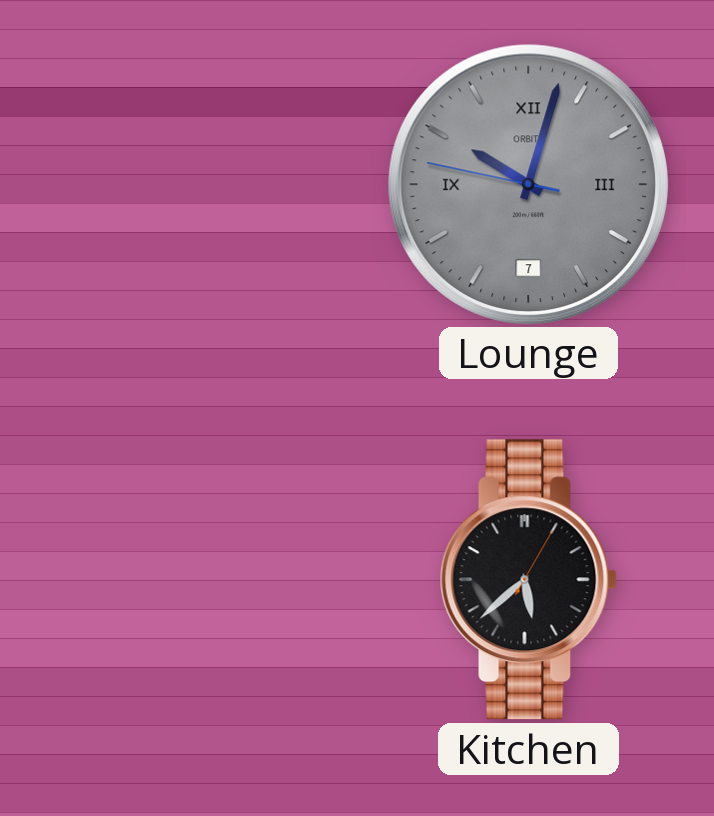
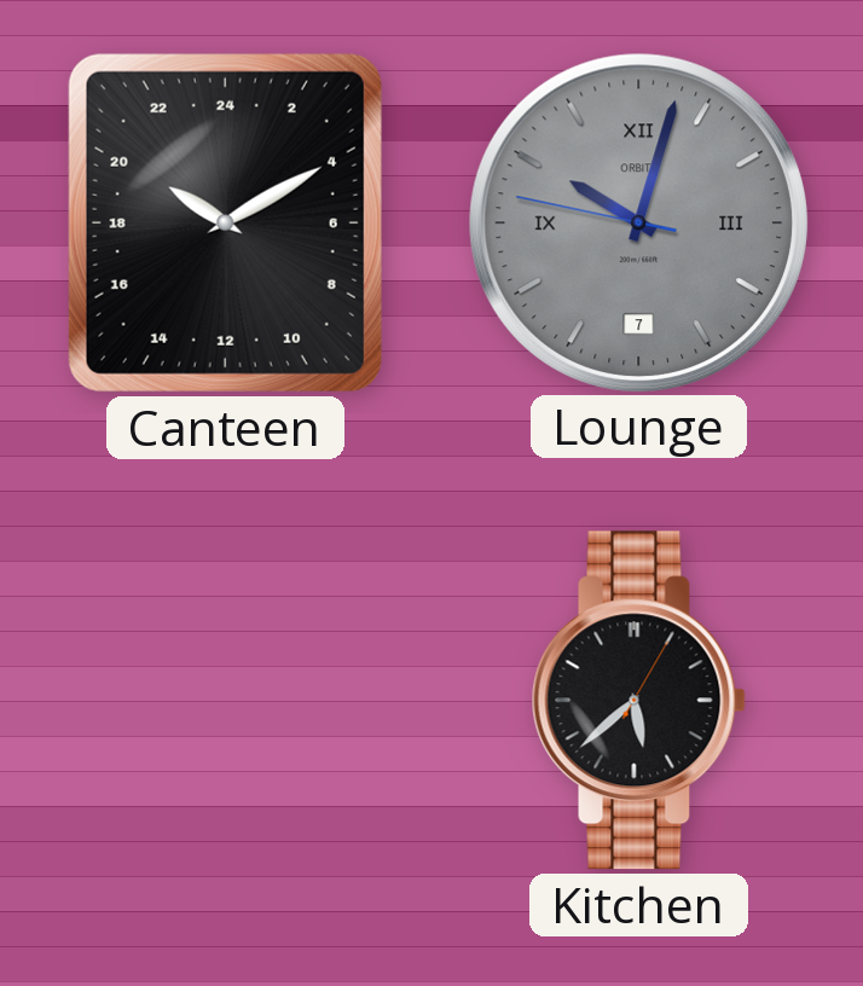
Canteen: none -> 20:10 (225, 222)
